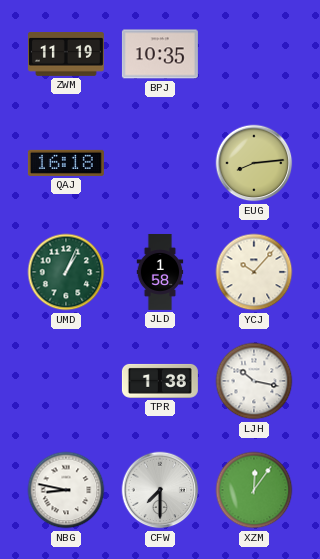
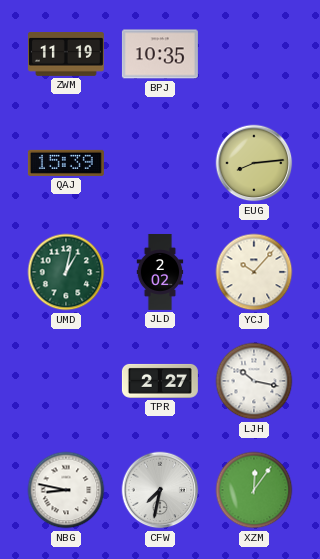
QAJ: 16:18 -> 15:39 (66, 163)
UMD: 1:04 -> 1:02 (66, 272)
JLD: 1:58 -> 2:02 (160, 272)
TPR: 1:38 -> 2:27 (160, 381)
CFW: 7:30 -> 7:32 (160, 490)
